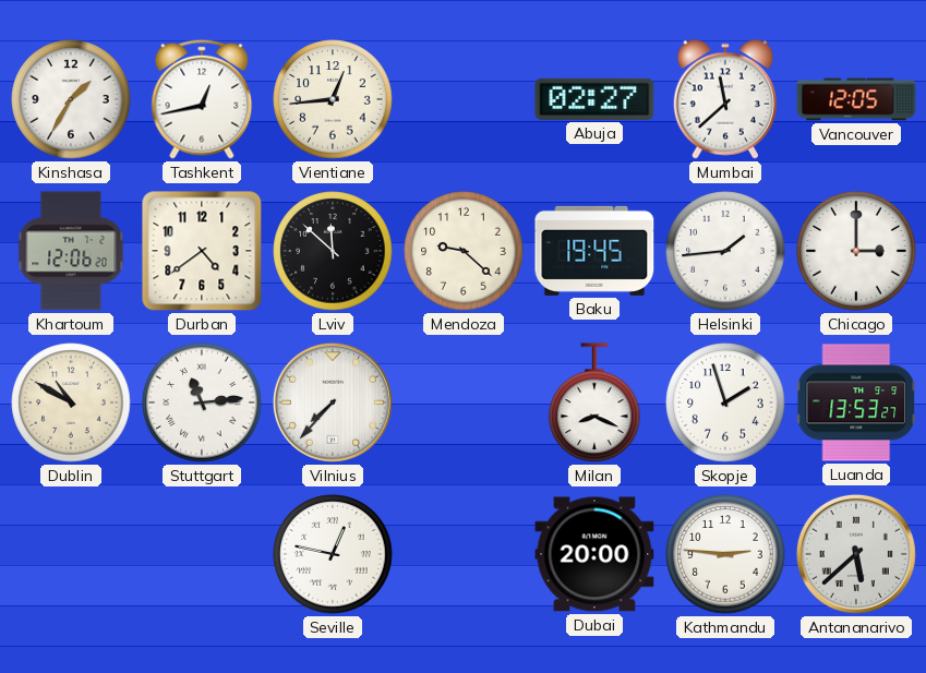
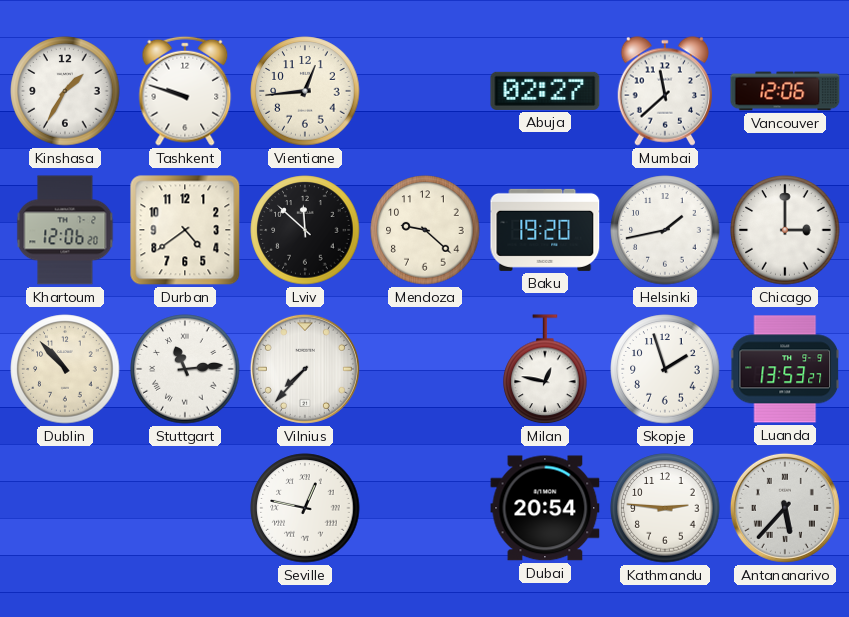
Tashkent: 12:43 -> 9:48 (185, 91)
Vancouver: 12:05 -> 12:06 (785, 91)
Baku: 19:45 -> 19:20 (545, 230)
Helsinki: 1:44 -> 1:43 (665, 230)
Dublin: 10:50 -> 10:53 (65, 369)
Milan: 8:19 -> 12:47 (545, 370)
Dubai: 20:00 -> 20:54 (545, 508)
Antananarivo: 5:38 -> 5:37 (785, 508)
